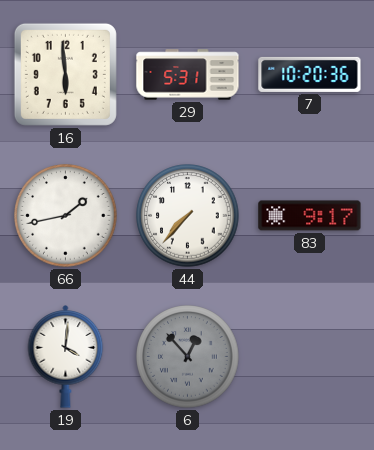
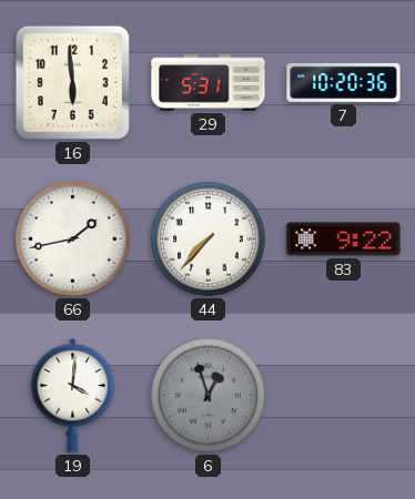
83: 9:17 -> 9:22 (344, 240)
6: 12:53 -> 12:57 (209, 396)
